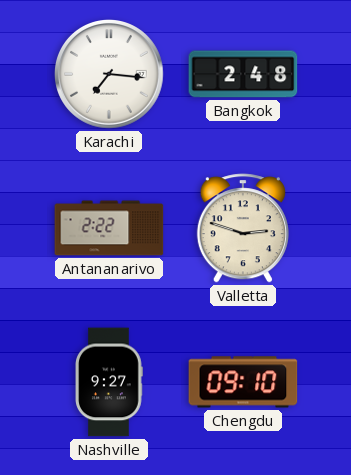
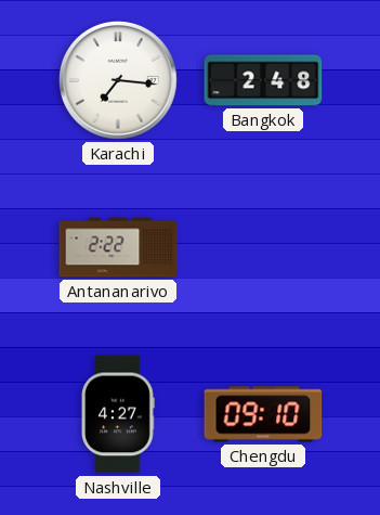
Valletta: 2:48 -> none (243, 228)
Nashville: 9:27 -> 4:27 (118, 414)
